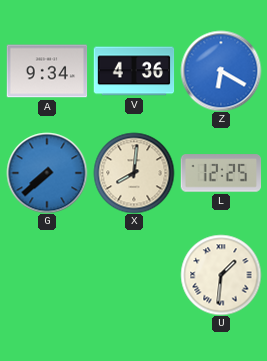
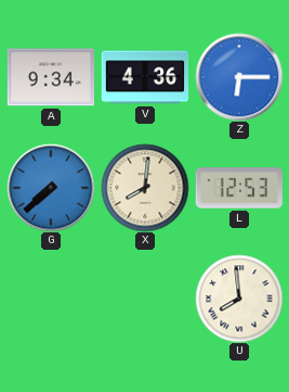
Z: 6:20 -> 6:15 (239, 77)
L: 12:25 -> 12:53 (238, 188)
U: 1:31 -> 7:59 (239, 299)
